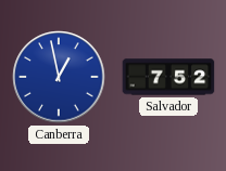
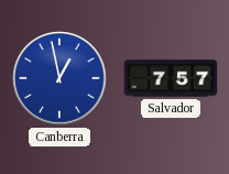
Salvador: 7:52 -> 7:57 (171, 78)
